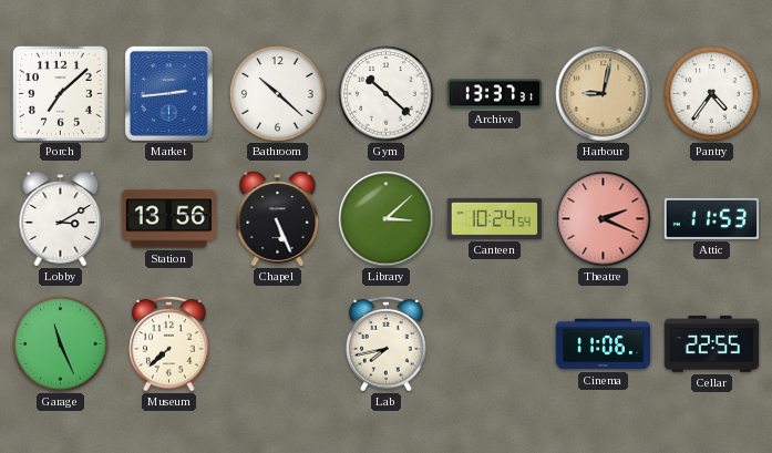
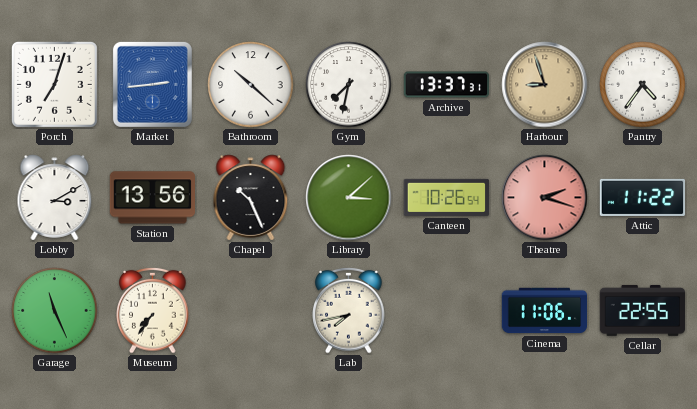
Porch: 7:08 -> 7:03 (54, 84)
Gym: 10:22 -> 7:32 (349, 85)
Harbour: 9:02 -> 8:57 (545, 85)
Chapel: 5:26 -> 10:26 (251, 198)
Canteen: 10:24 -> 10:26 (447, 197)
Theatre: 2:19 -> 2:18 (545, 198)
Attic: 11:53 -> 11:22 (643, 197)
Museum: 7:38 -> 7:36 (153, 310)
